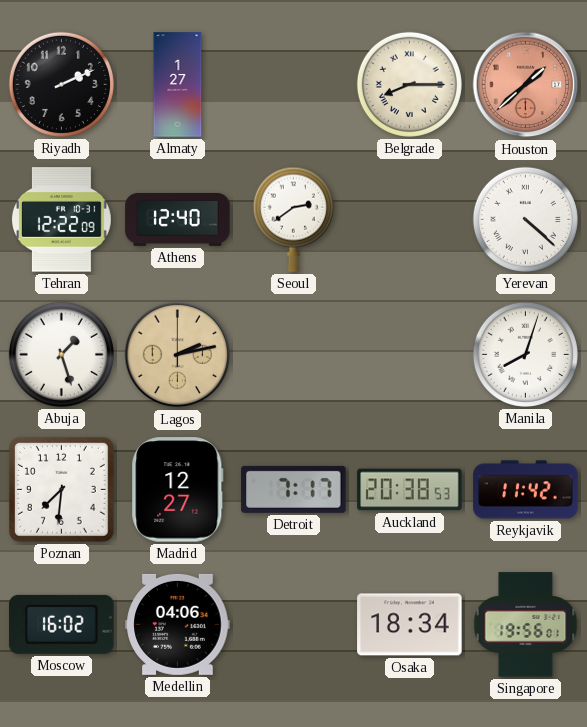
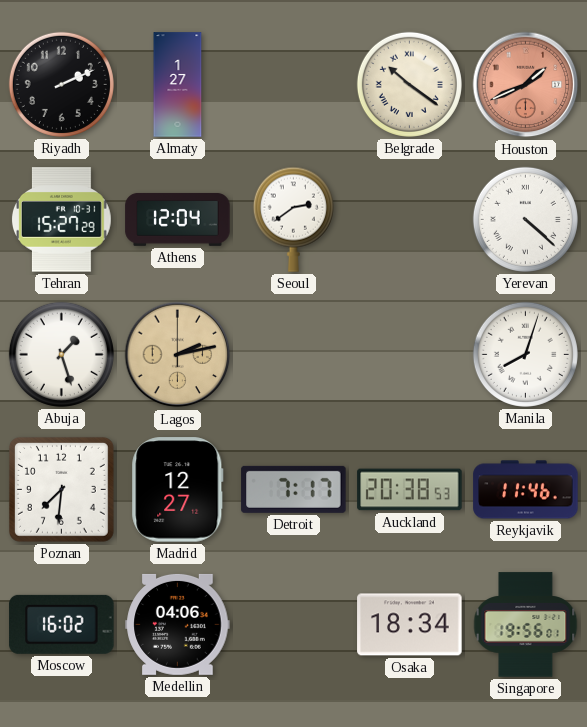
Belgrade: 8:15 -> 10:21 (409, 84)
Houston: 1:38 -> 1:41 (526, 85)
Tehran: 12:22 -> 15:27 (61, 220)
Athens: 12:40 -> 12:04 (178, 219)
Reykjavik: 11:42 -> 11:46 (526, 490)
